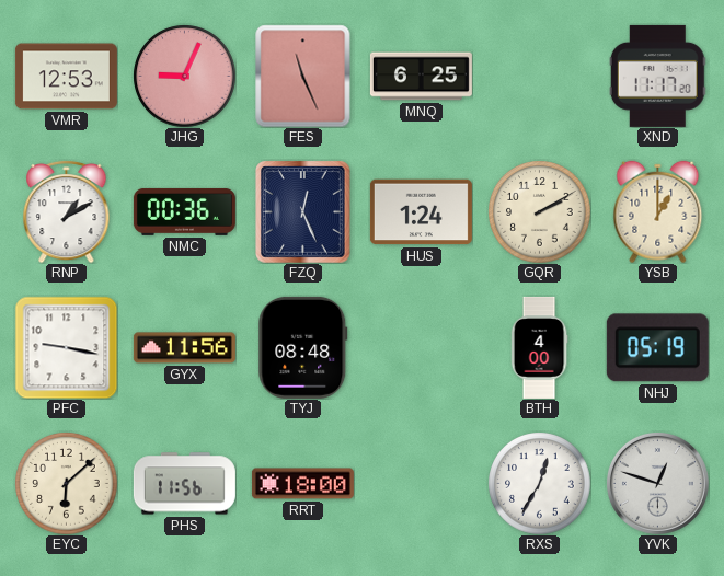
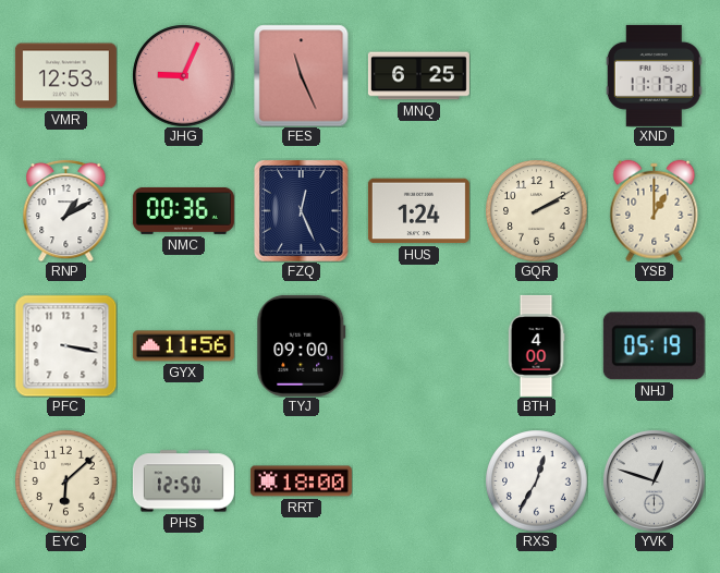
PFC: 9:17 -> 3:17 (65, 345)
TYJ: 08:48 -> 09:00 (302, 345)
PHS: 11:56 -> 12:50 (183, 481)
